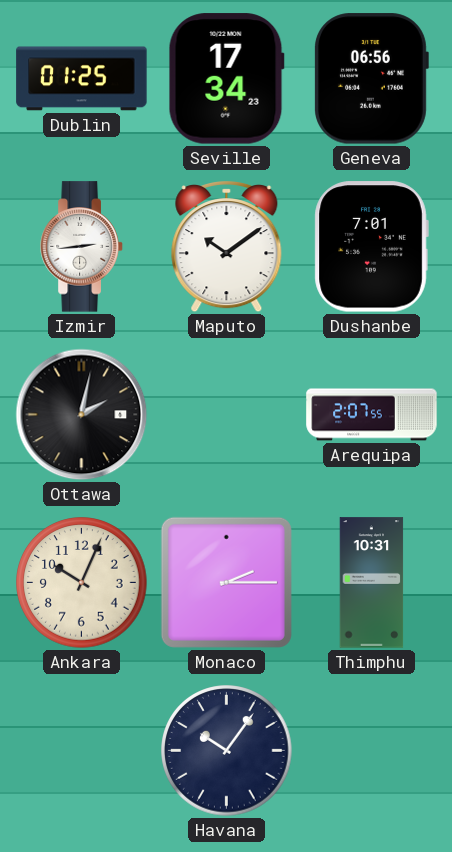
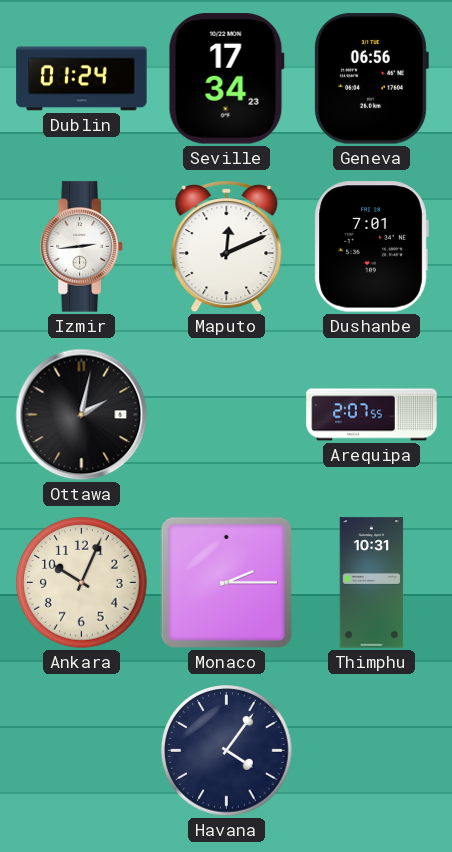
Dublin: 01:25 -> 01:24 (82, 79)
Maputo: 10:09 -> 12:11 (227, 248)
Havana: 10:06 -> 4:06 (227, 751)
